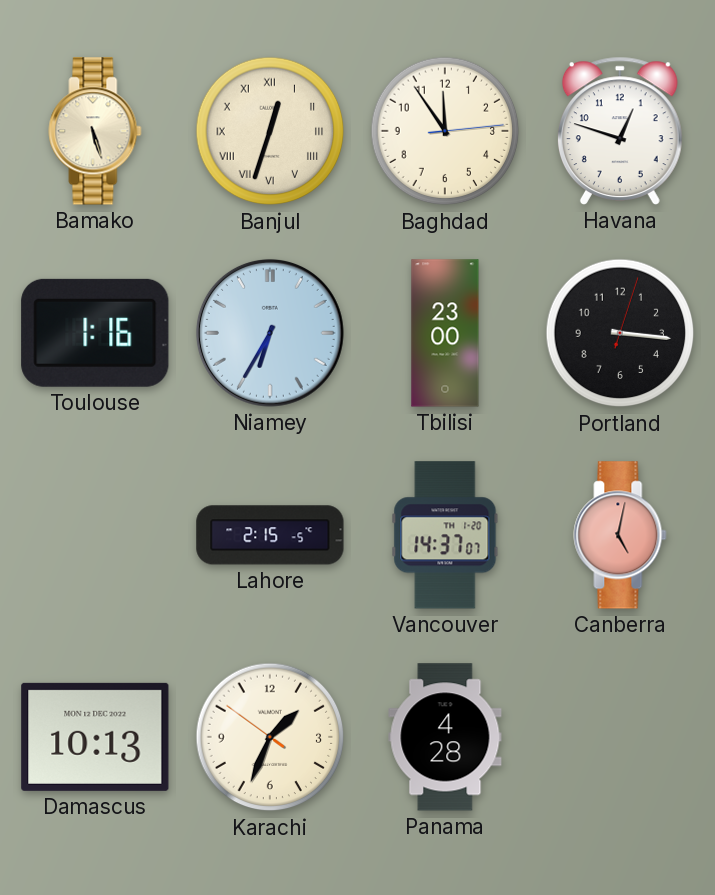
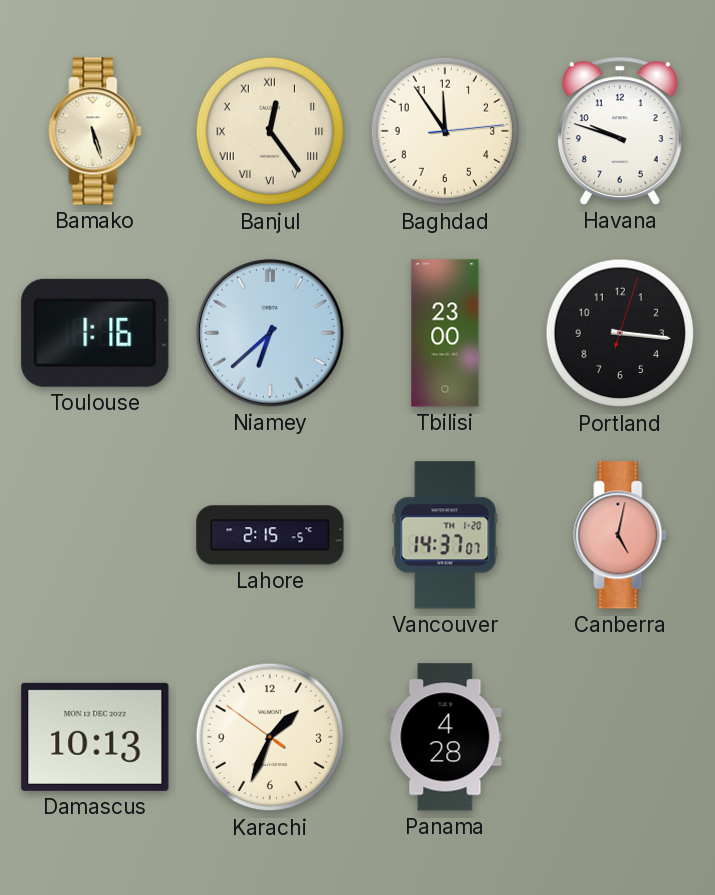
Banjul: 12:33 -> 12:24 (270, 131)
Havana: 12:48 -> 9:48 (620, 131)
Niamey: 6:35 -> 6:38 (270, 333)
